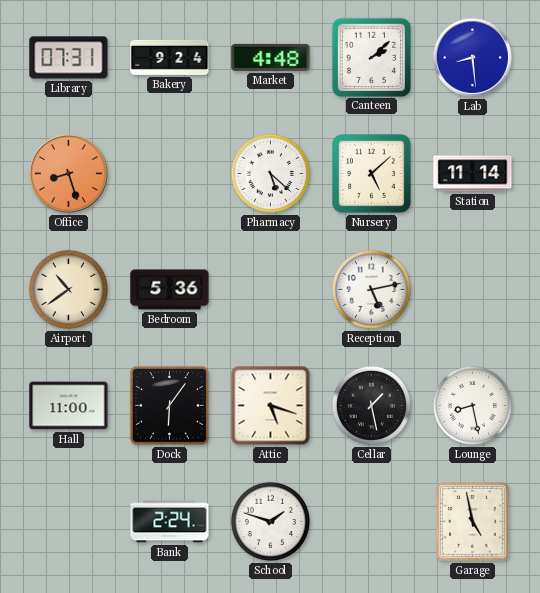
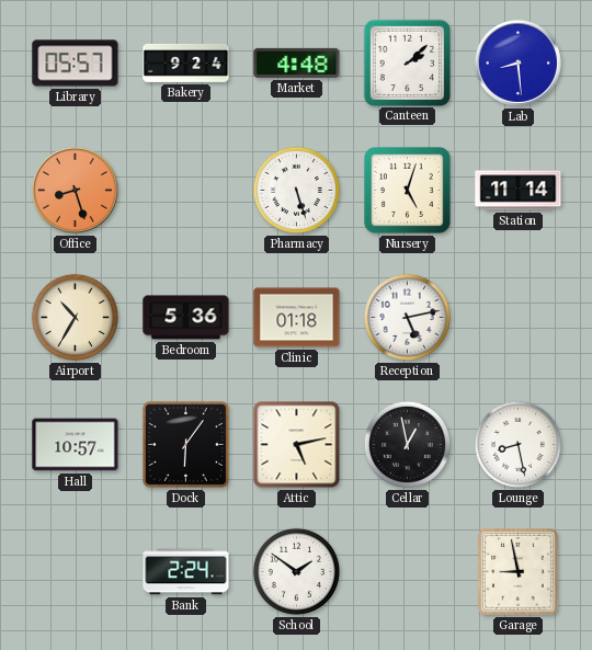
Library: 07:31 -> 05:57 (76, 64)
Pharmacy: 5:22 -> 5:27 (296, 190)
Nursery: 5:08 -> 5:03 (408, 191)
Airport: 10:39 -> 10:35 (75, 317)
Clinic: none -> 01:18 (297, 318)
Hall: 11:00 -> 10:57 (76, 445)
Attic: 5:18 -> 5:13 (297, 445)
Cellar: 1:28 -> 12:58 (407, 444)
School: 1:48 -> 1:51 (296, 571)
Garage: 4:58 -> 8:58 (519, 572)
